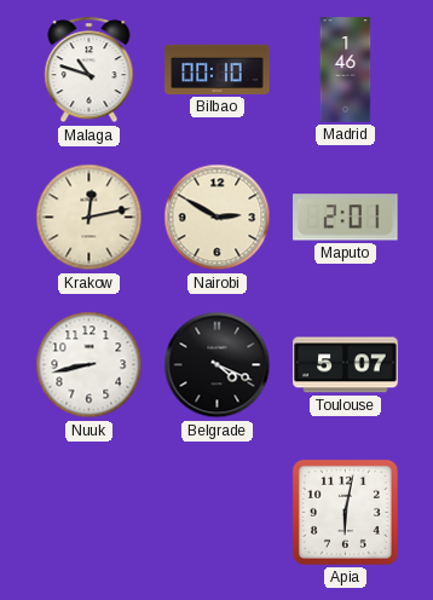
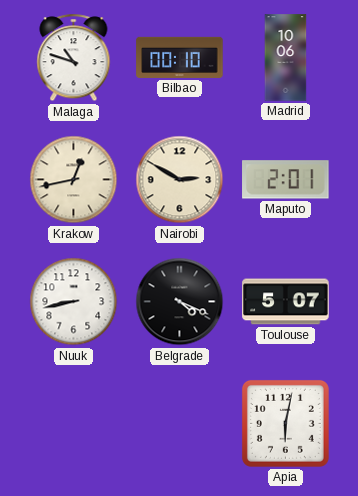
Madrid: 1:46 -> 10:06 (286, 58)
Krakow: 12:13 -> 12:43 (74, 180)
